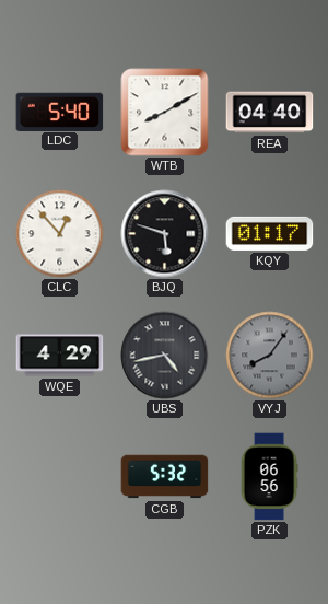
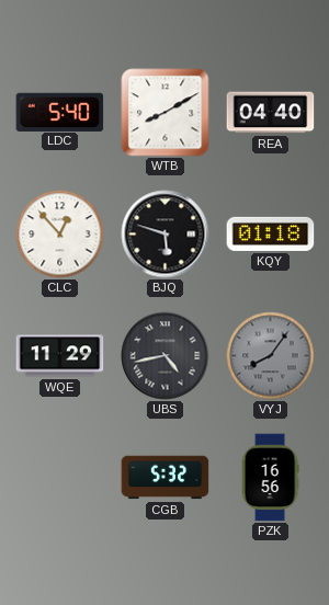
KQY: 01:17 -> 01:18 (271, 233)
WQE: 4:29 -> 11:29 (60, 356)
PZK: 06:56 -> 16:56 (270, 478)
